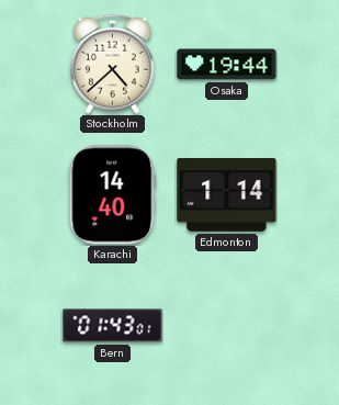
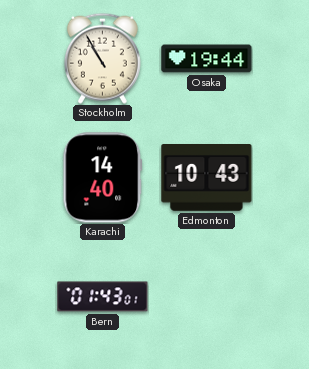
Stockholm: 4:38 -> 10:55 (102, 58)
Edmonton: 1:14 -> 10:43 (207, 178)
